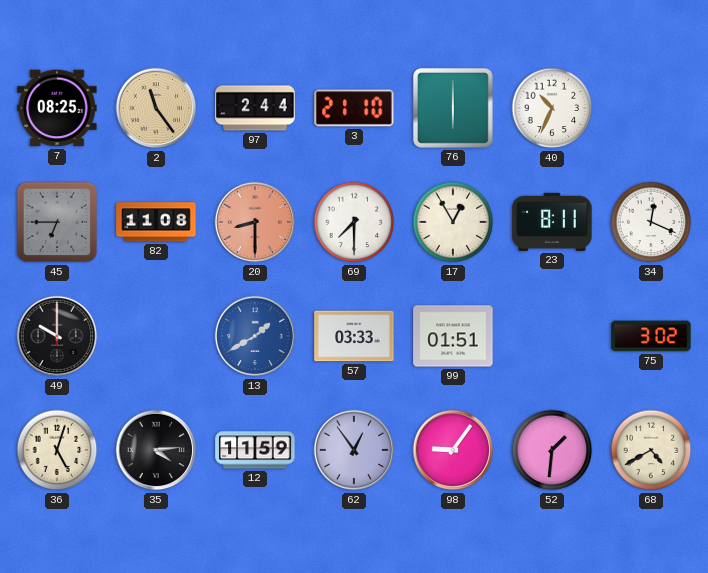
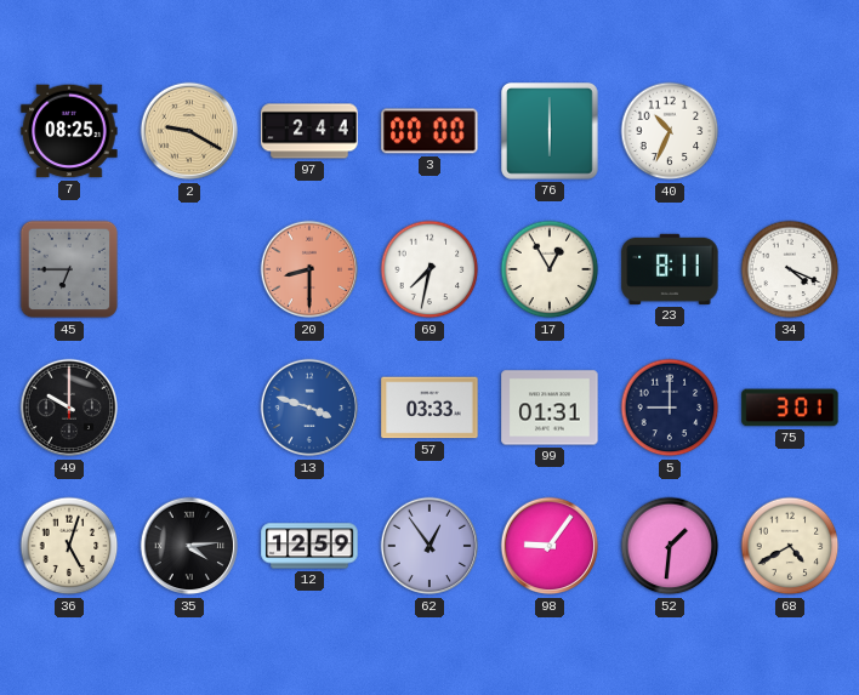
2: 11:24 -> 9:20 (189, 131)
3: 21:10 -> 00:00 (429, 131)
82: 11:08 -> none (156, 222)
69: 7:30 -> 7:32 (429, 269)
34: 12:19 -> 4:19 (790, 269)
13: 1:40 -> 3:48 (309, 408)
99: 01:51 -> 01:31 (550, 408)
5: none -> 9:00 (670, 408)
75: 3:02 -> 3:01 (790, 408)
12: 11:59 -> 12:59 (309, 546)
